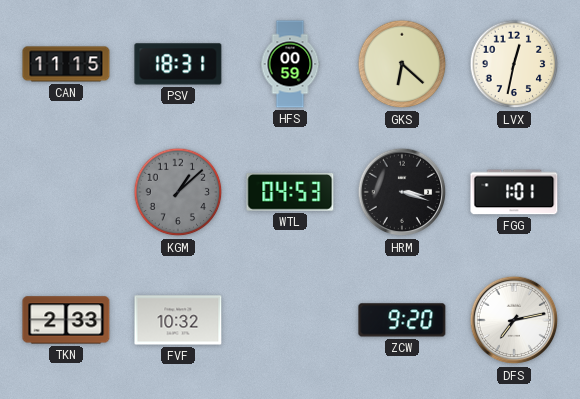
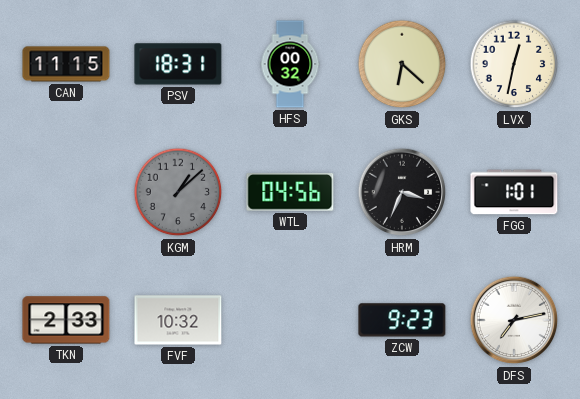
HFS: 00:59 -> 00:32 (290, 64)
WTL: 04:53 -> 04:56 (290, 192)
HRM: 3:18 -> 3:34 (402, 192)
ZCW: 9:20 -> 9:23 (402, 320)
